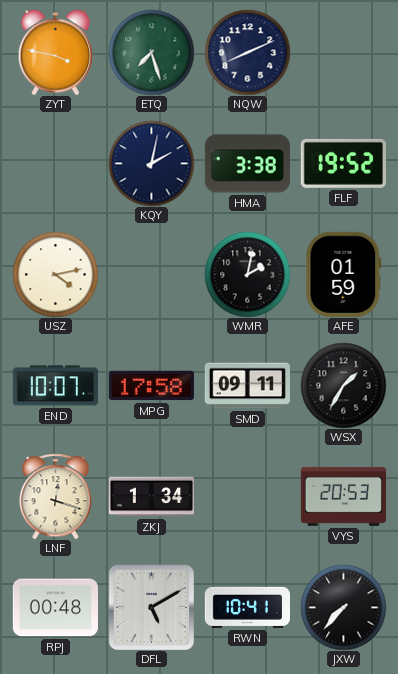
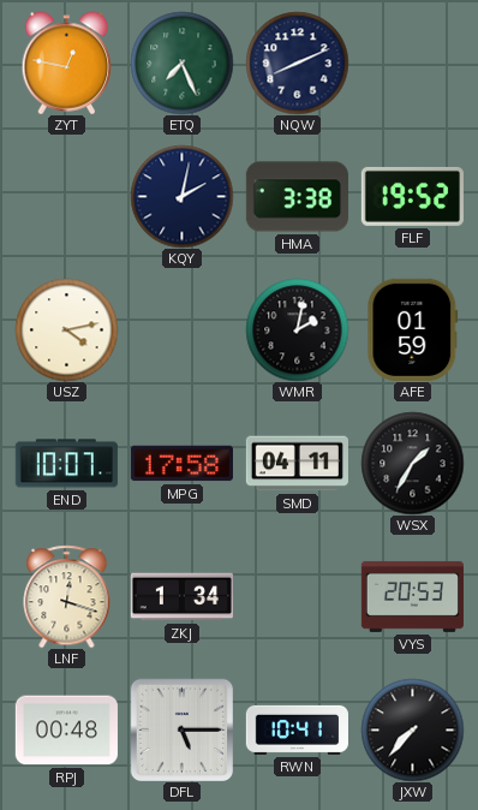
ZYT: 3:47 -> 12:47 (67, 62)
ETQ: 7:27 -> 7:26 (181, 62)
SMD: 09:11 -> 04:11 (297, 464)
DFL: 5:10 -> 5:15 (181, 729)
